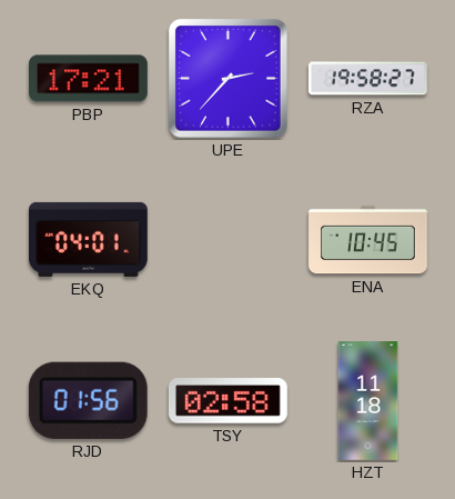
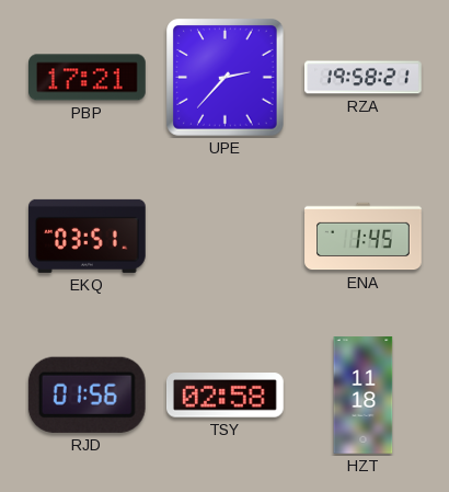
RZA: 19:58:27 -> 19:58:21 (364, 78)
EKQ: 04:01 -> 03:51 (88, 236)
ENA: 10:45 -> 1:45 (364, 237)
